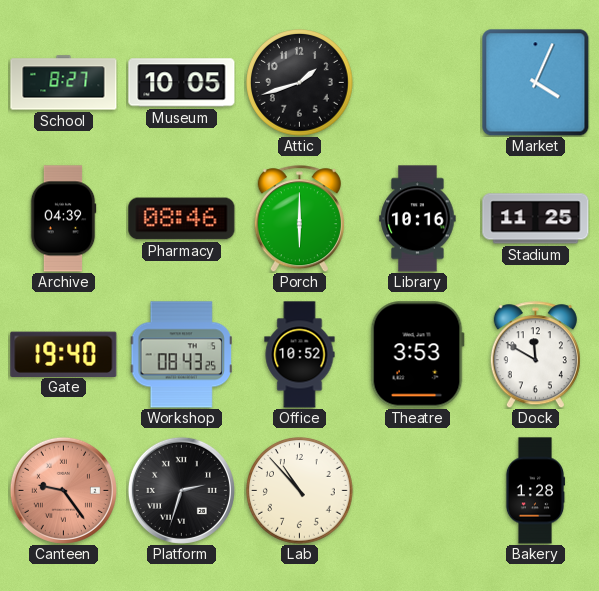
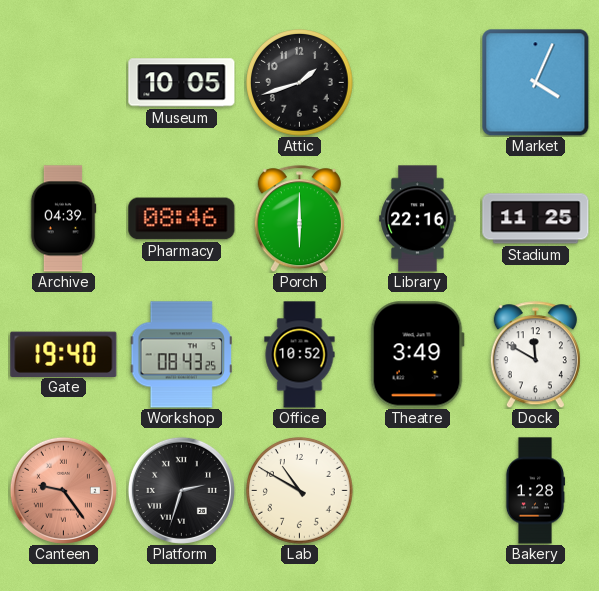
School: 8:27 -> none (64, 83)
Library: 10:16 -> 22:16 (418, 219)
Theatre: 3:53 -> 3:49 (417, 355)
Lab: 10:53 -> 10:50 (300, 491)
